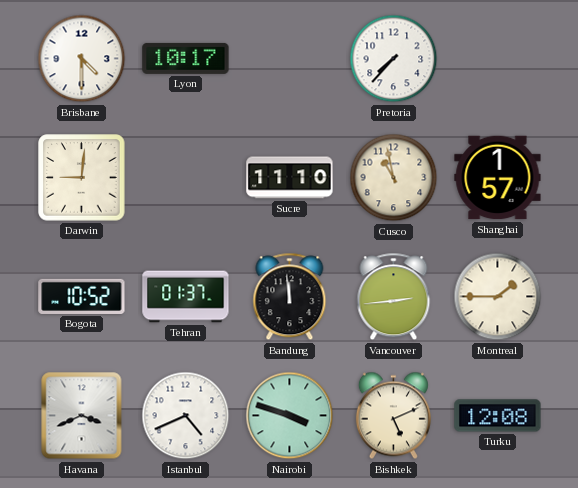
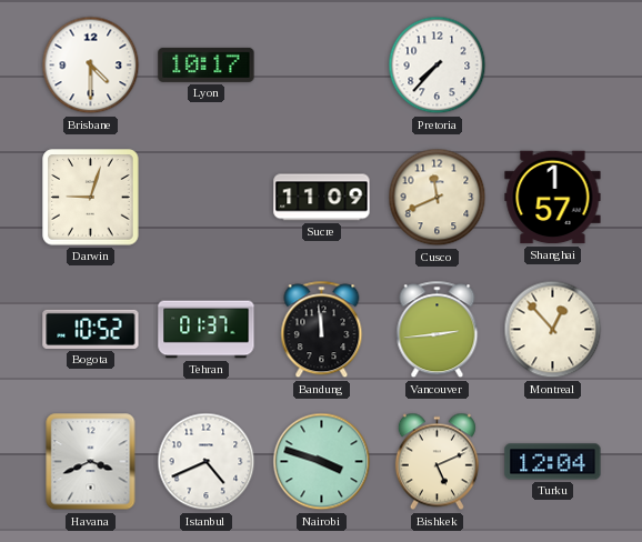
Darwin: 9:01 -> 9:03 (91, 198)
Sucre: 11:10 -> 11:09 (322, 198)
Cusco: 10:58 -> 11:41 (438, 198)
Montreal: 1:45 -> 12:53 (553, 330)
Turku: 12:08 -> 12:04 (553, 462)
